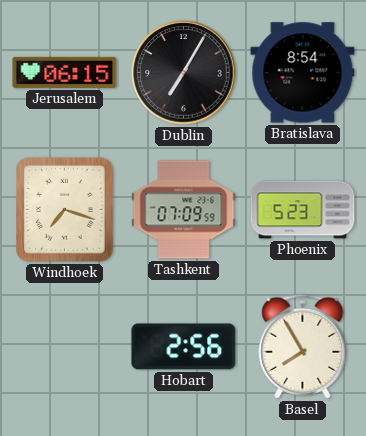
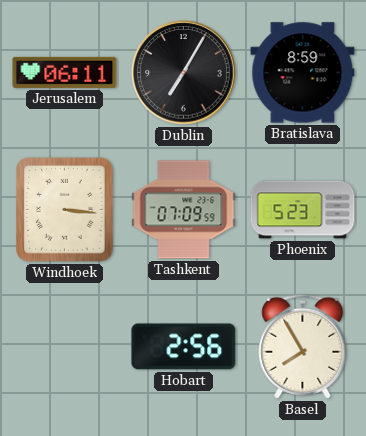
Jerusalem: 06:15 -> 06:11 (65, 72)
Bratislava: 8:54 -> 8:59 (303, 73)
Windhoek: 7:18 -> 3:16 (65, 210)
